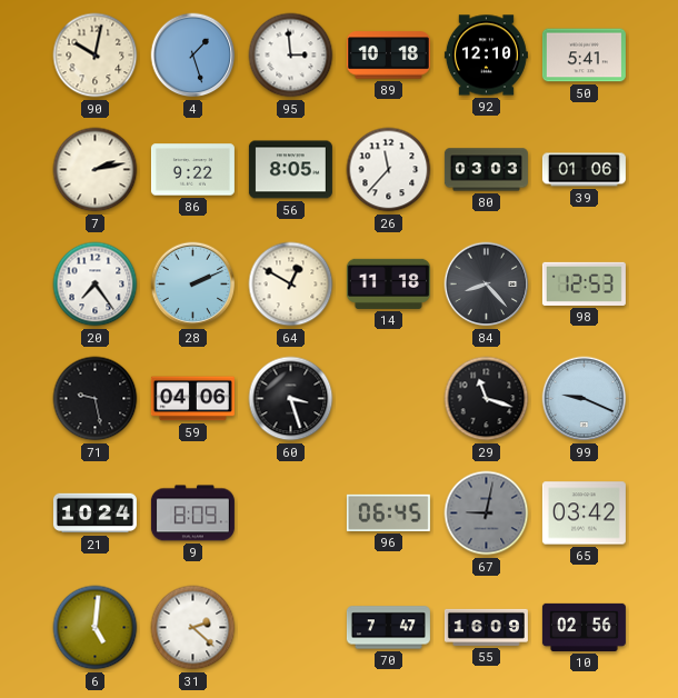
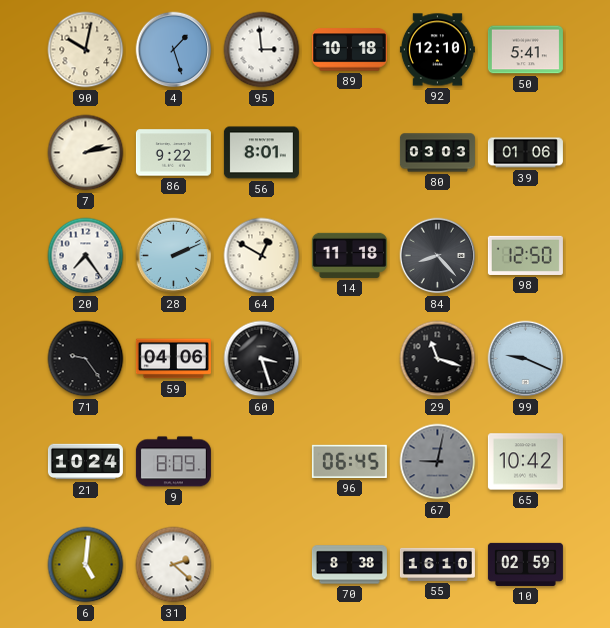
56: 8:05 -> 8:01 (261, 153)
26: 11:37 -> none (389, 170)
98: 12:53 -> 12:50 (525, 255)
71: 9:28 -> 9:24 (86, 359)
65: 03:42 -> 10:42 (525, 462)
70: 7:47 -> 8:38 (349, 565)
55: 16:09 -> 16:10 (437, 564)
10: 02:56 -> 02:59 (525, 564)
